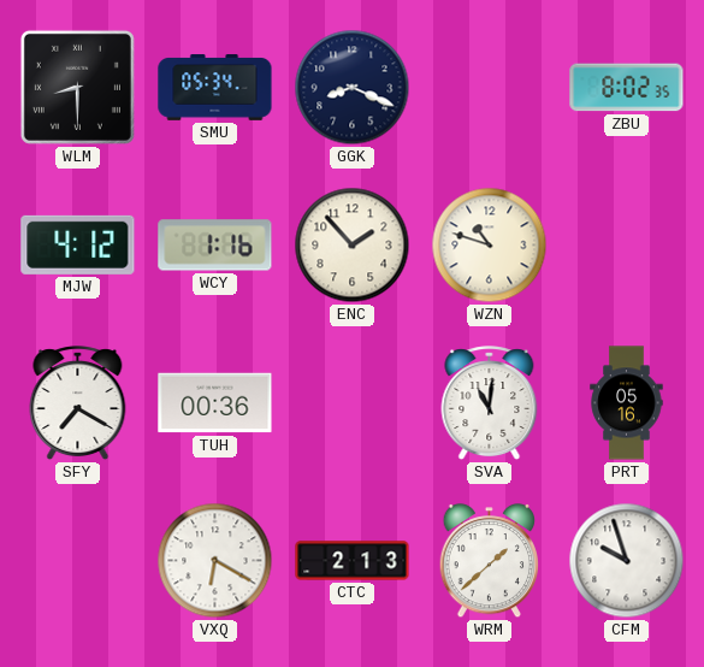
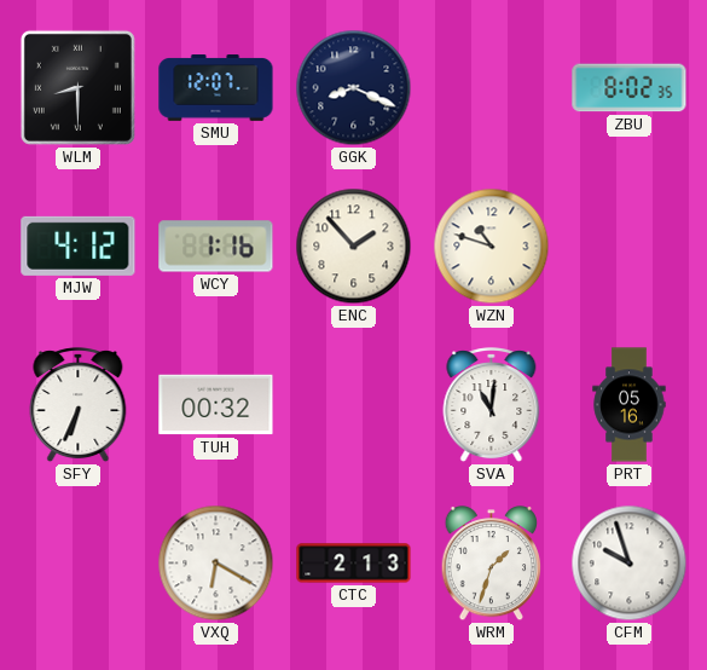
SMU: 05:34 -> 12:07 (216, 88)
SFY: 7:20 -> 6:34 (79, 405)
TUH: 00:36 -> 00:32 (216, 405)
WRM: 1:38 -> 1:33 (491, 565)
